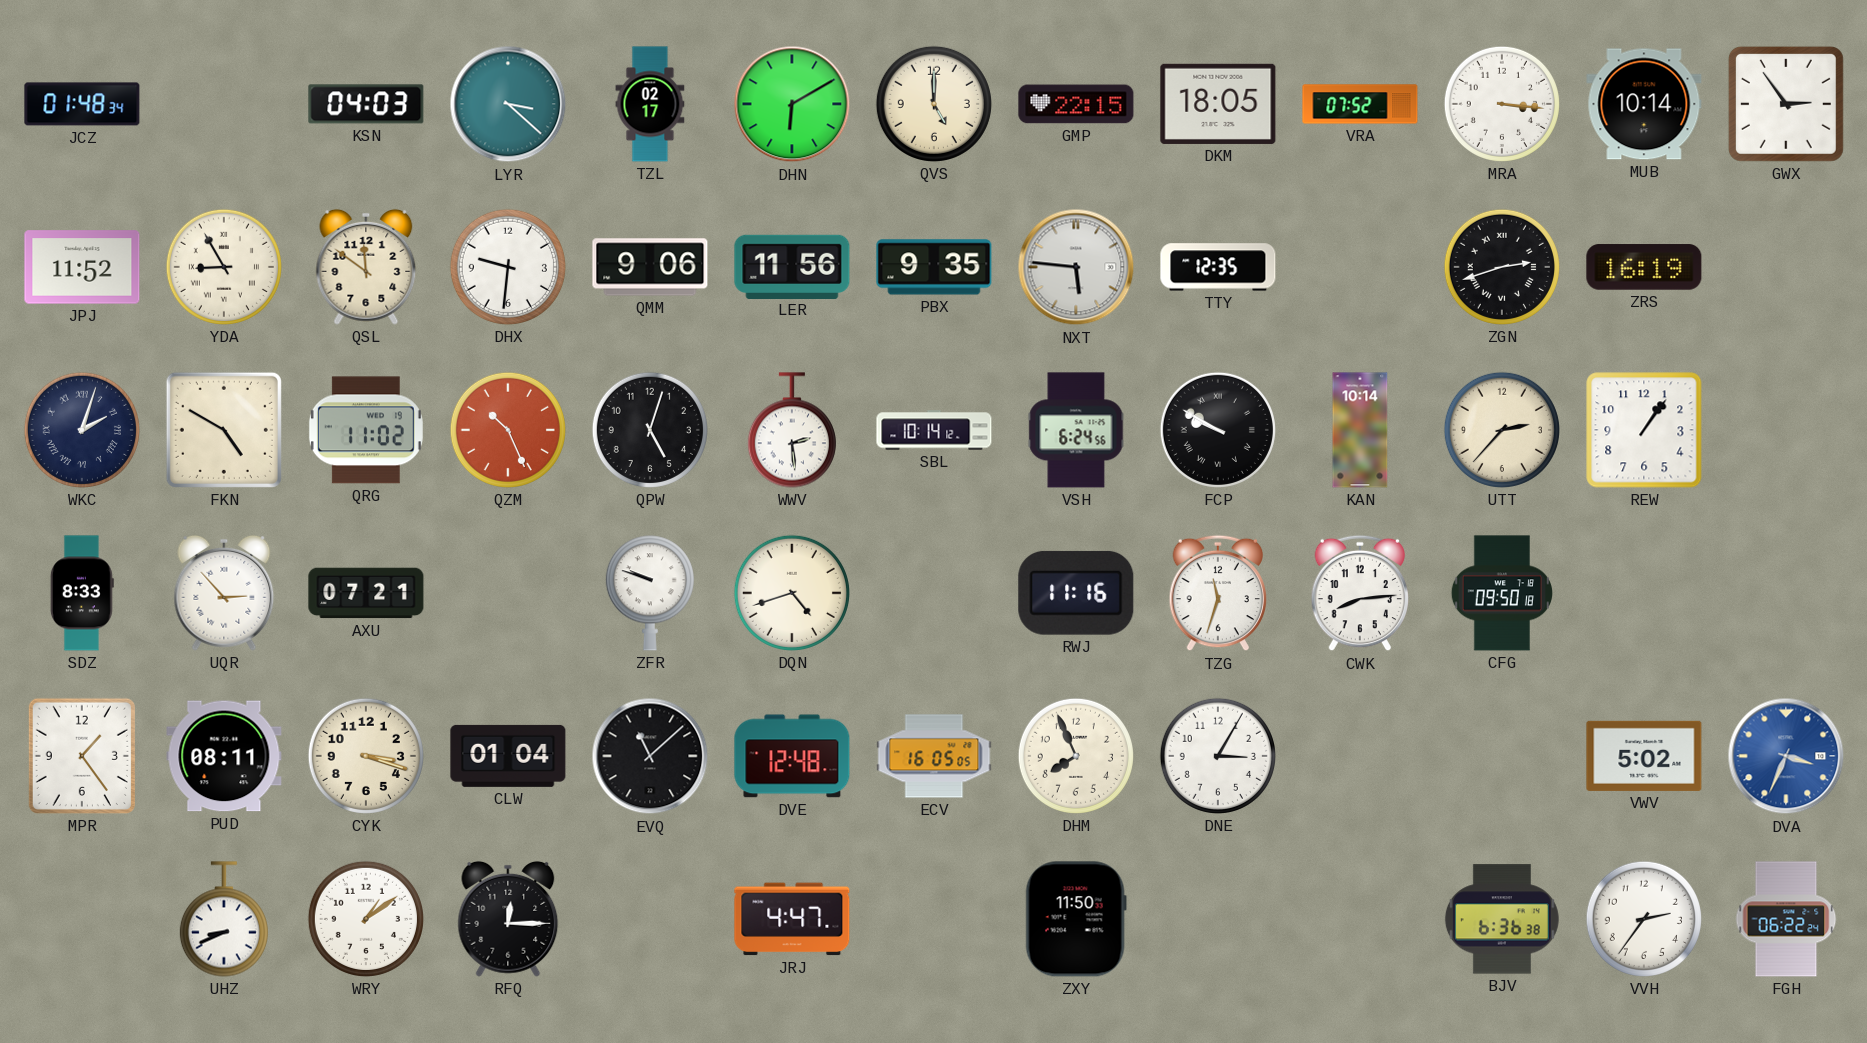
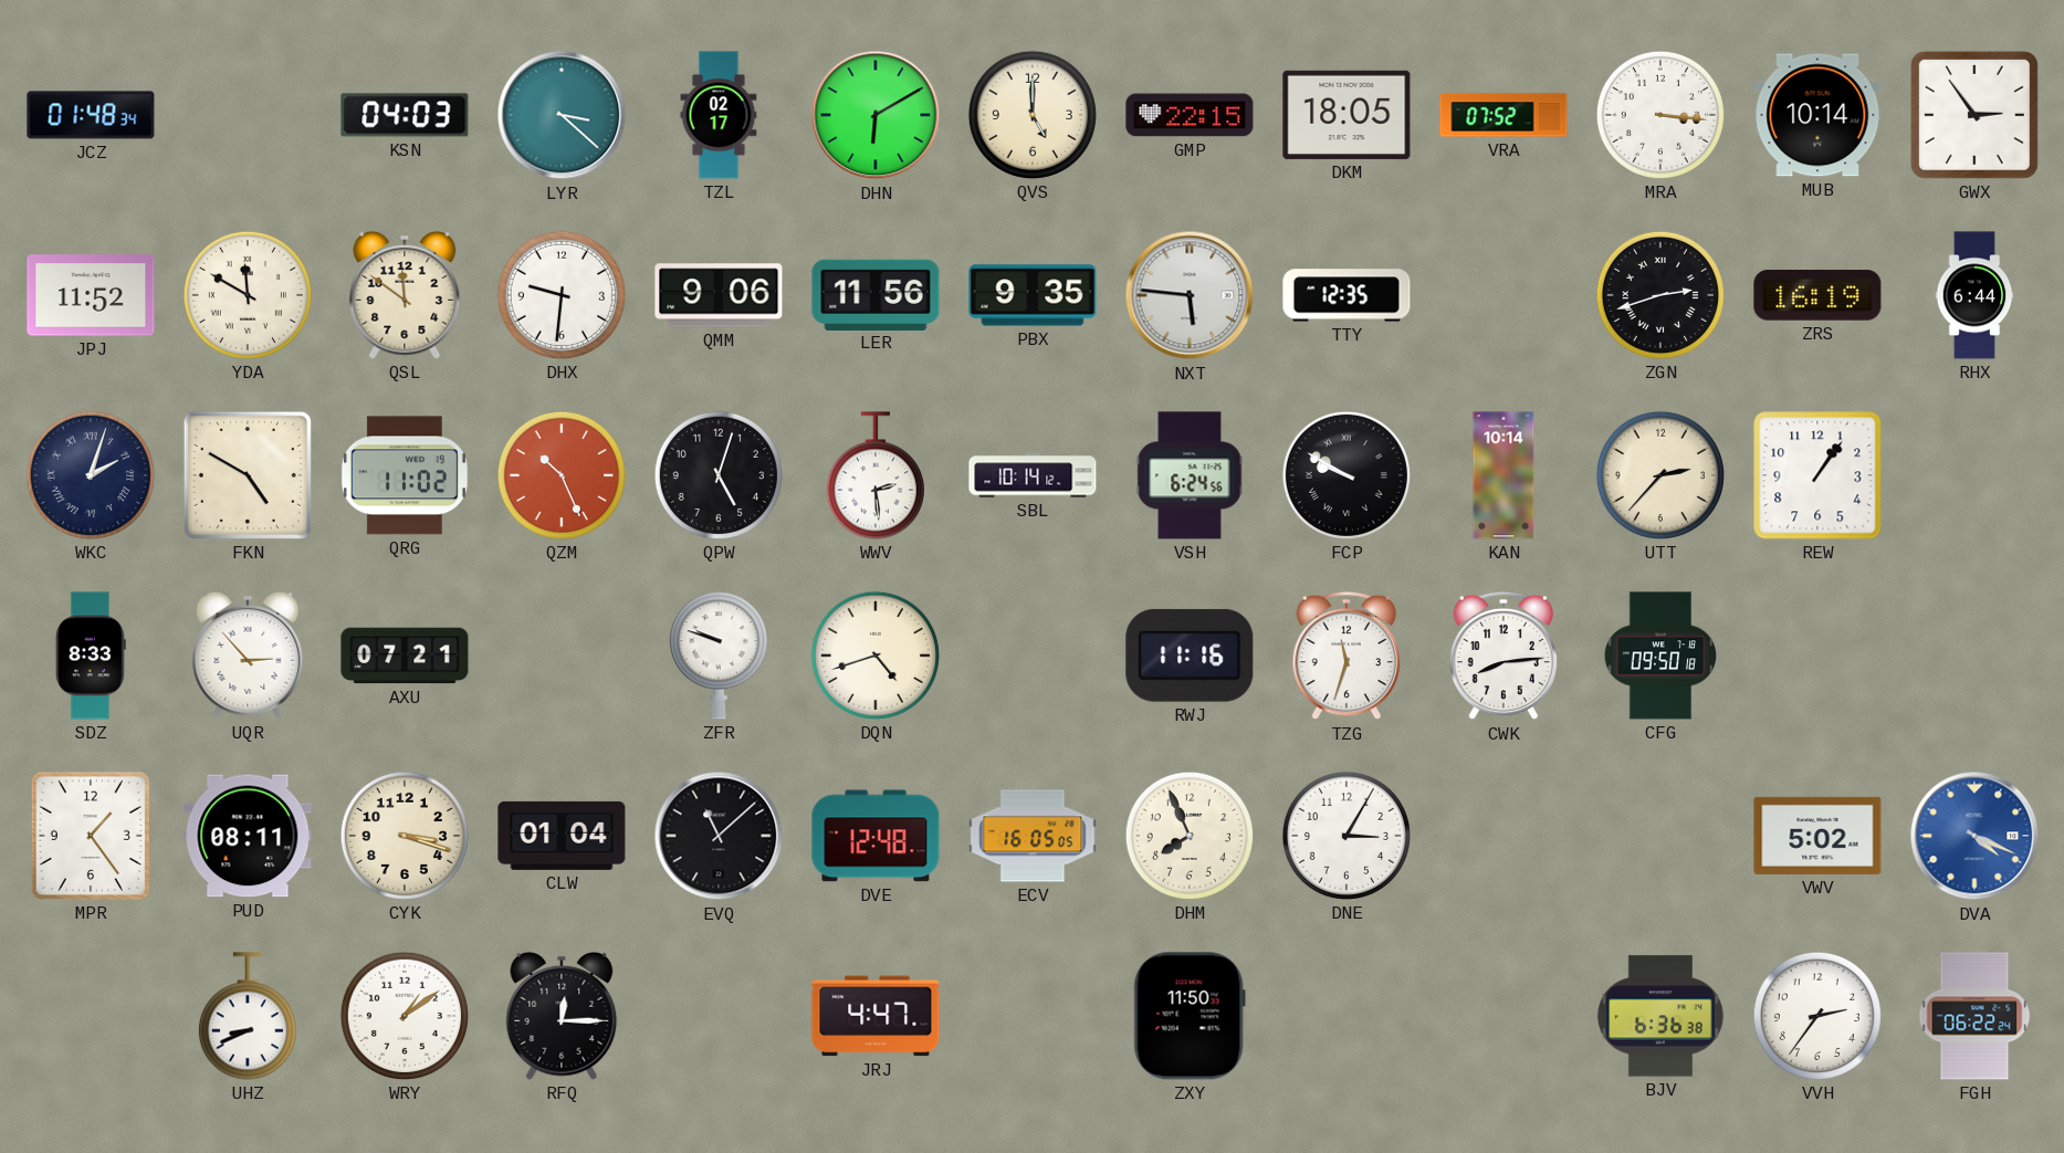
YDA: 8:55 -> 11:50 (248, 295)
RHX: none -> 6:44 (1974, 295)
DVA: 3:34 -> 4:19 (1974, 836)
